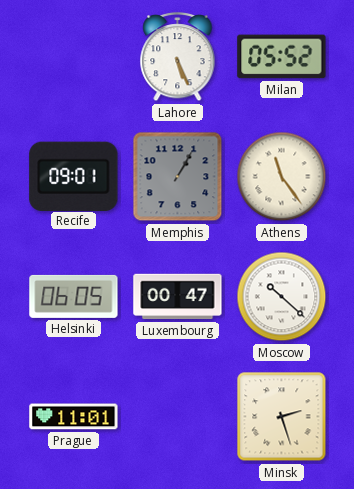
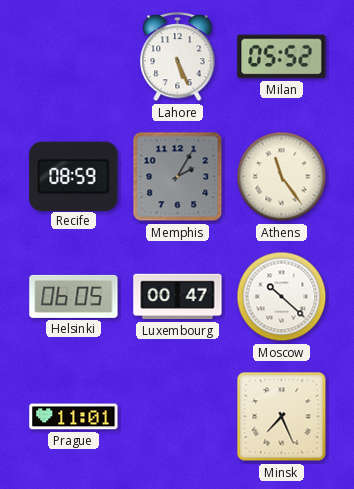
Recife: 09:01 -> 08:59 (74, 176)
Memphis: 1:05 -> 2:05 (178, 177)
Minsk: 2:27 -> 7:26 (282, 417)
